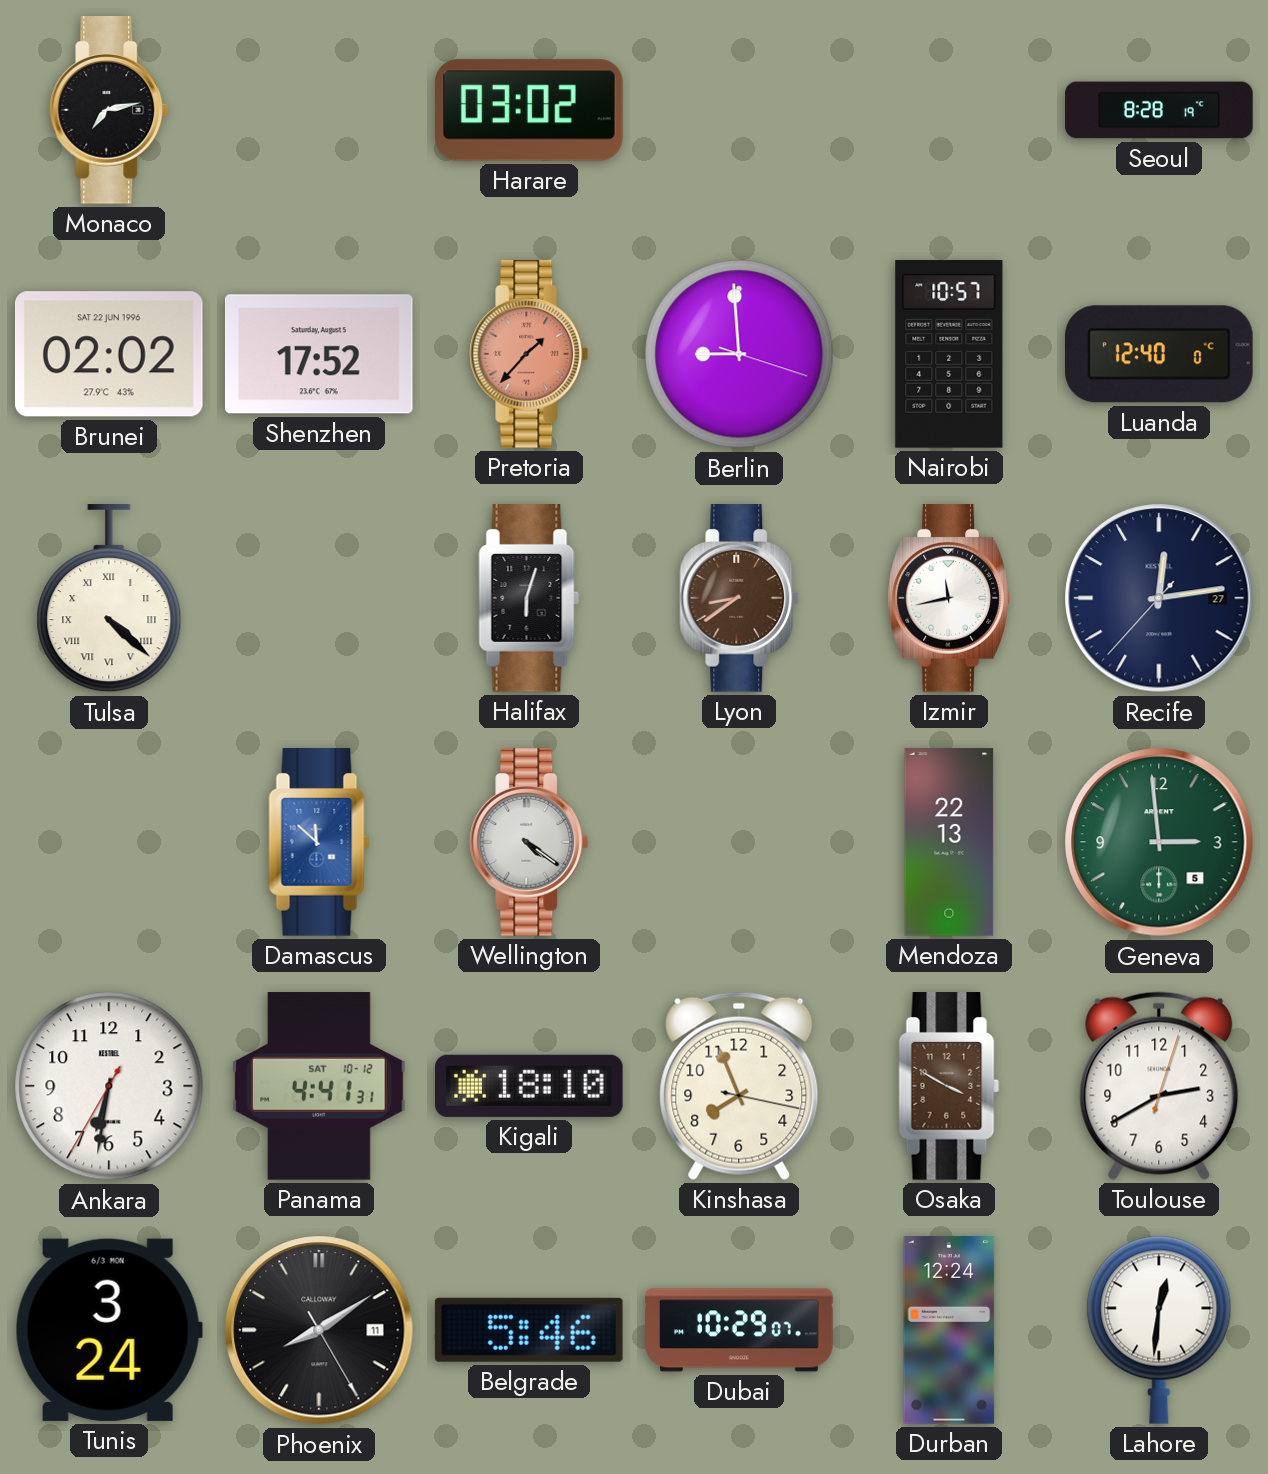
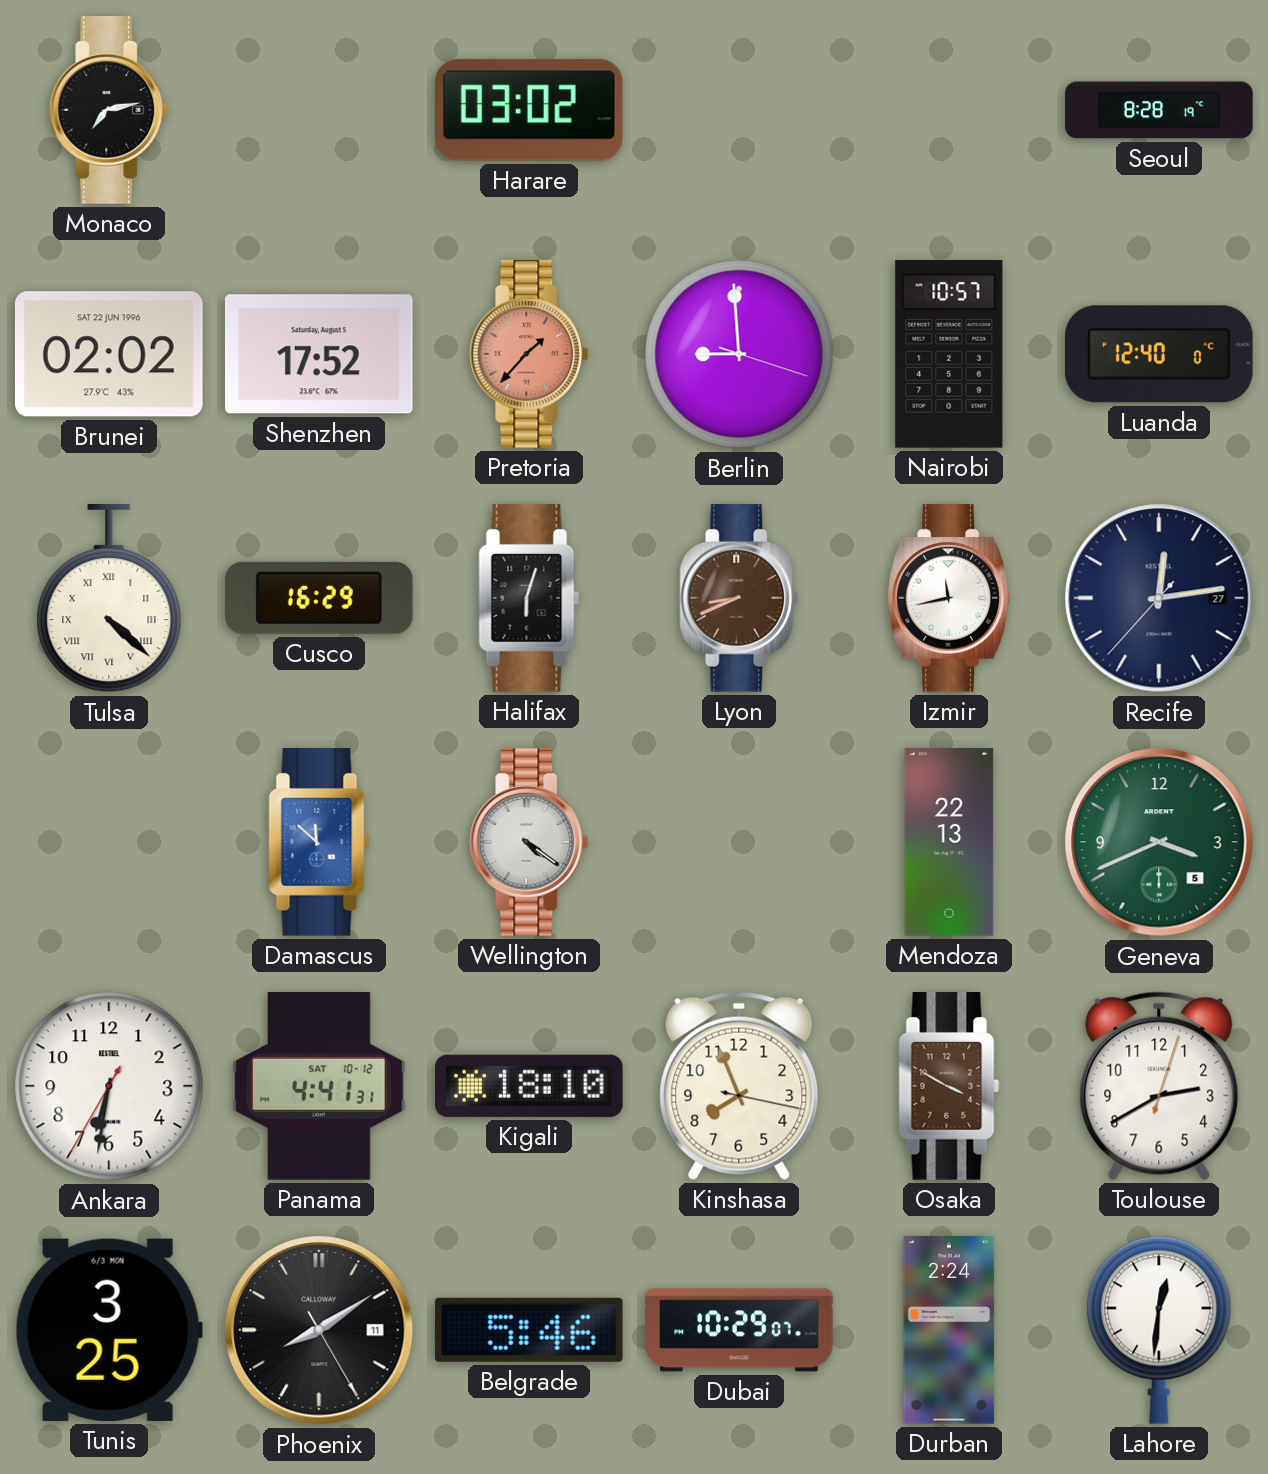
Cusco: none -> 16:29 (319, 598)
Lyon: 8:39 -> 8:41 (739, 598)
Geneva: 2:59 -> 3:41 (1159, 842)
Tunis: 3:24 -> 3:25 (109, 1330)
Durban: 12:24 -> 2:24 (949, 1330)
